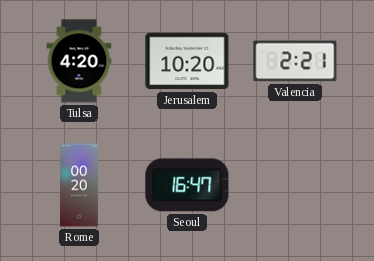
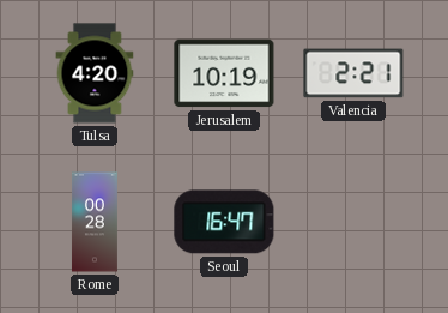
Jerusalem: 10:20 -> 10:19 (224, 73)
Rome: 00:20 -> 00:28 (95, 222)
